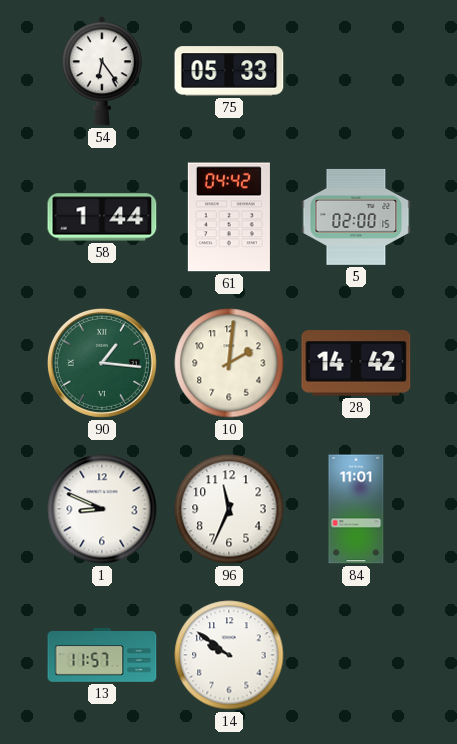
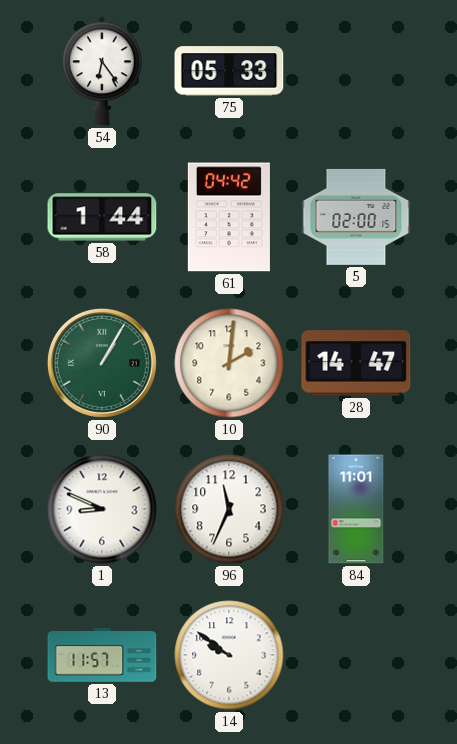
90: 1:16 -> 1:05 (102, 363)
28: 14:42 -> 14:47 (356, 363)
